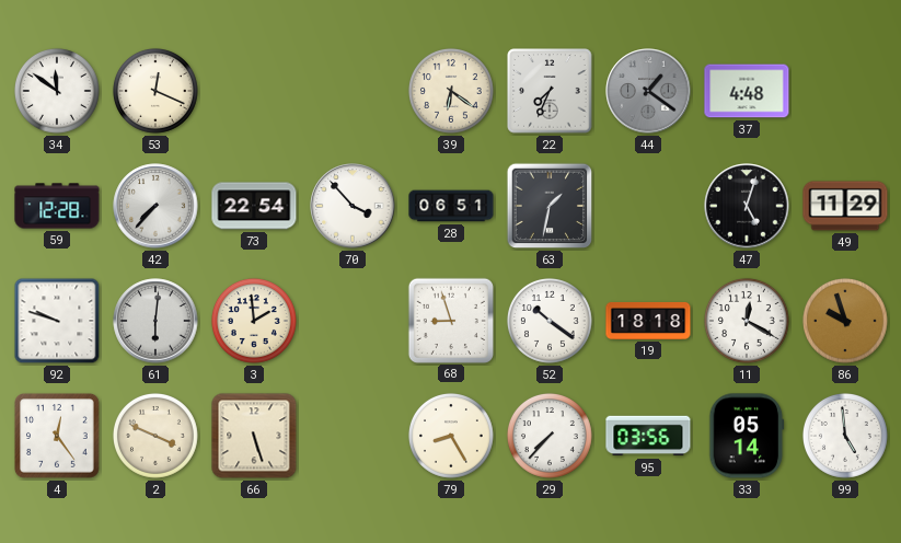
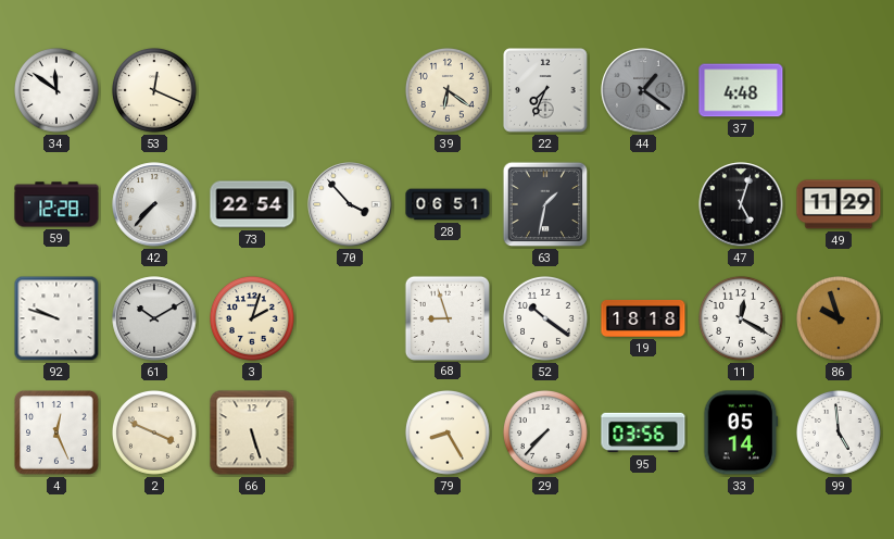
61: 6:01 -> 10:10 (154, 318)
3: 1:59 -> 2:03 (252, 318)
4: 12:24 -> 12:26 (56, 433)
